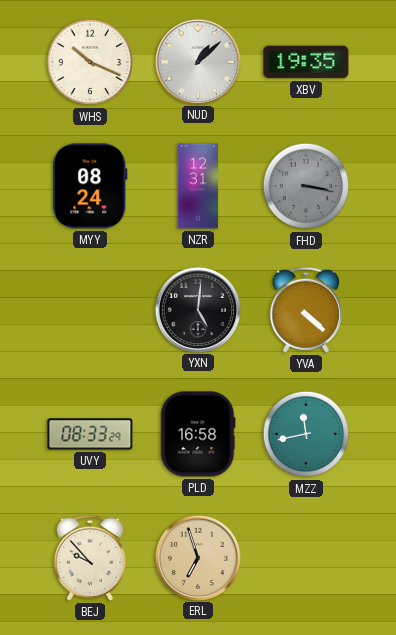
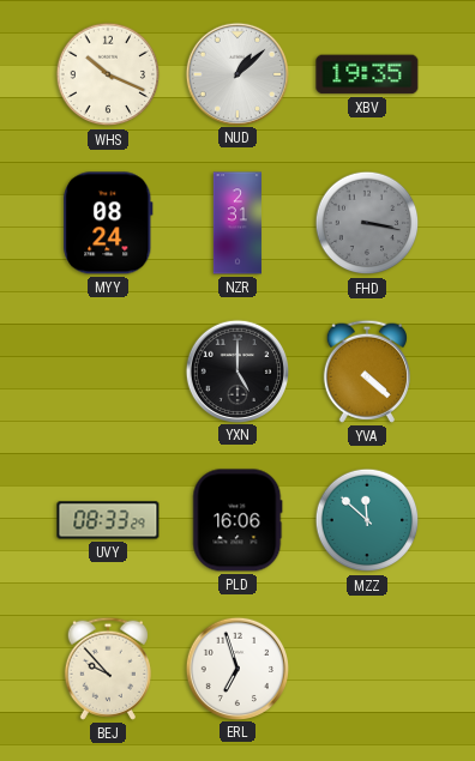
NZR: 12:31 -> 2:31 (237, 223)
YXN: 5:01 -> 5:00 (236, 370)
PLD: 16:58 -> 16:06 (237, 520)
MZZ: 11:43 -> 11:52 (367, 520)
ERL dial: champagne -> white (236, 668)
